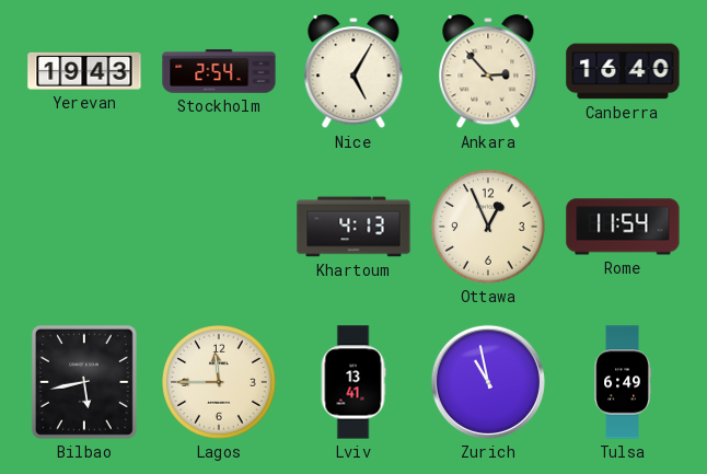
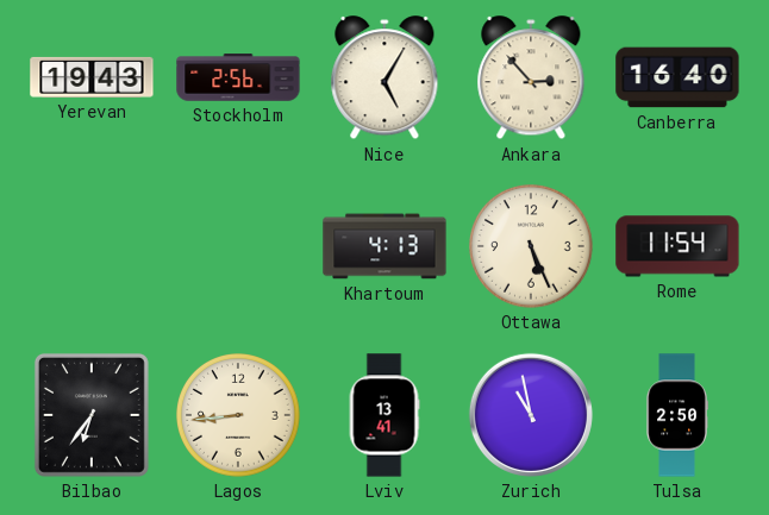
Stockholm: 2:54 -> 2:56 (238, 77)
Ottawa: 12:56 -> 5:26 (532, 247)
Bilbao: 5:43 -> 6:36 (92, 415)
Lagos: 11:45 -> 8:44 (239, 416)
Tulsa: 6:49 -> 2:50 (677, 415)
